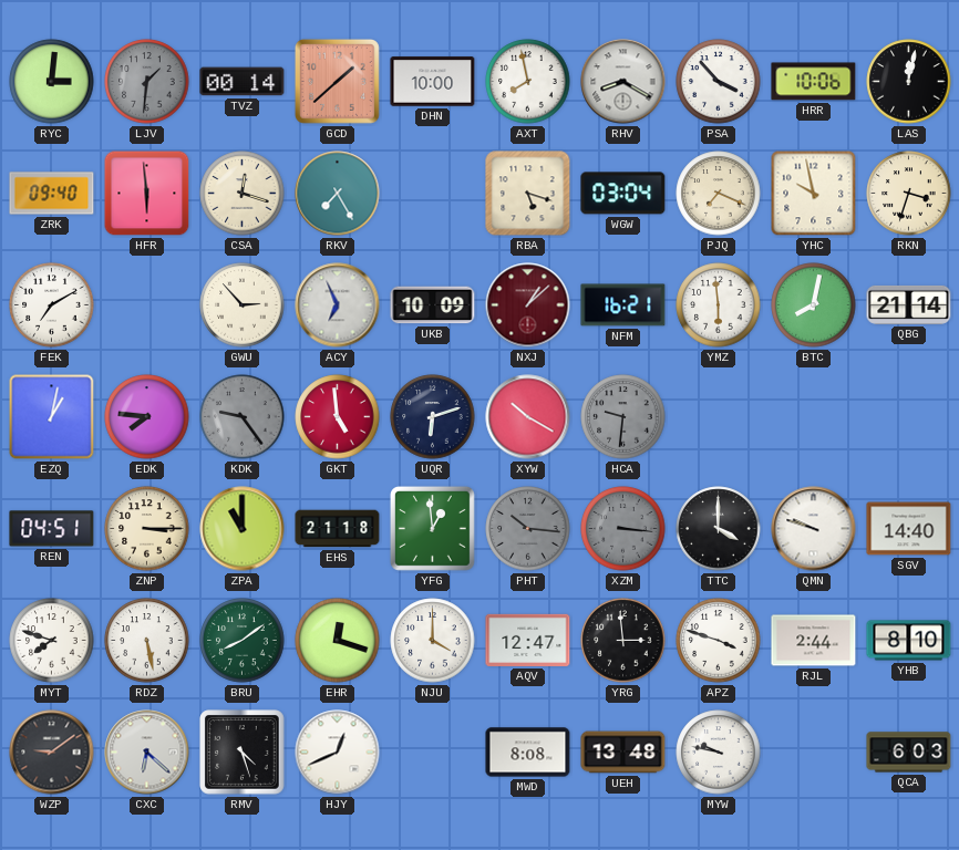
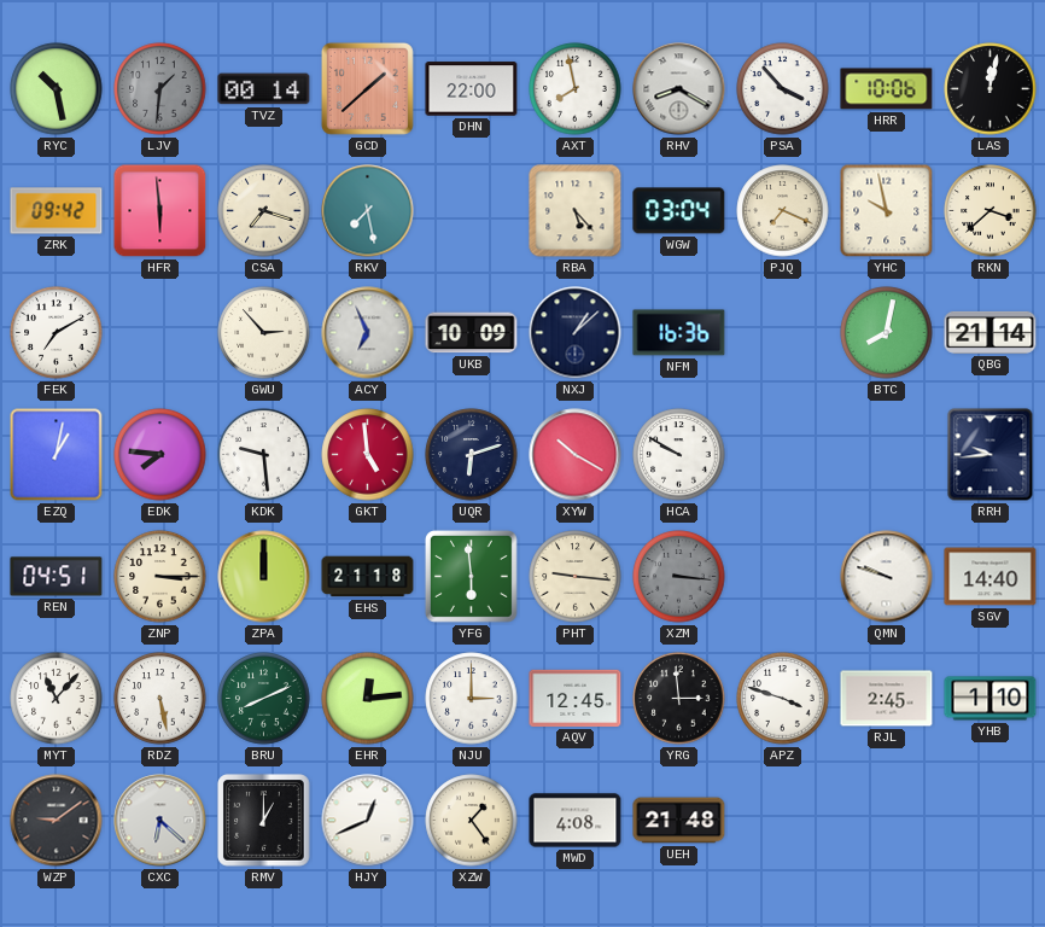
RYC: 3:01 -> 10:28 (57, 89)
DHN: 10:00 -> 22:00 (472, 89)
ZRK: 09:40 -> 09:42 (57, 211)
CSA: 12:18 -> 7:18 (264, 211)
RKV: 7:25 -> 7:28 (368, 211)
RBA: 5:18 -> 5:23 (576, 211)
RKN: 3:33 -> 3:38 (991, 211)
NXJ dial: burgundy -> navy (576, 333)
NFM: 16:21 -> 16:36 (679, 333)
YMZ: 5:59 -> none (719, 305)
KDK: 9:24 -> 9:29 (264, 455)
KDK dial: grey -> white (264, 455)
HCA: 9:31 -> 9:50 (679, 455)
HCA dial: grey -> white (679, 455)
RRH: none -> 9:44 (991, 455)
ZPA: 11:00 -> 12:00 (264, 577)
YFG: 12:59 -> 5:59 (471, 576)
PHT: 10:16 -> 9:16 (576, 577)
PHT dial: grey -> cream (576, 577)
TTC: 4:00 -> none (719, 529)
MYT: 7:48 -> 11:07 (57, 699)
BRU: 8:09 -> 8:11 (264, 699)
EHR: 12:18 -> 12:14 (368, 699)
NJU: 4:00 -> 3:00 (472, 699)
AQV: 12:47 -> 12:45 (576, 698)
RJL: 2:44 -> 2:45 (887, 699)
YHB: 8:10 -> 1:10 (991, 699)
RMV: 4:27 -> 1:00 (264, 821)
XZW: none -> 1:24 (472, 821)
MWD: 8:08 -> 4:08 (576, 821)
UEH: 13:48 -> 21:48 (679, 821)
MYW: 9:47 -> none (719, 753)
QCA: 6:03 -> none (909, 753)
